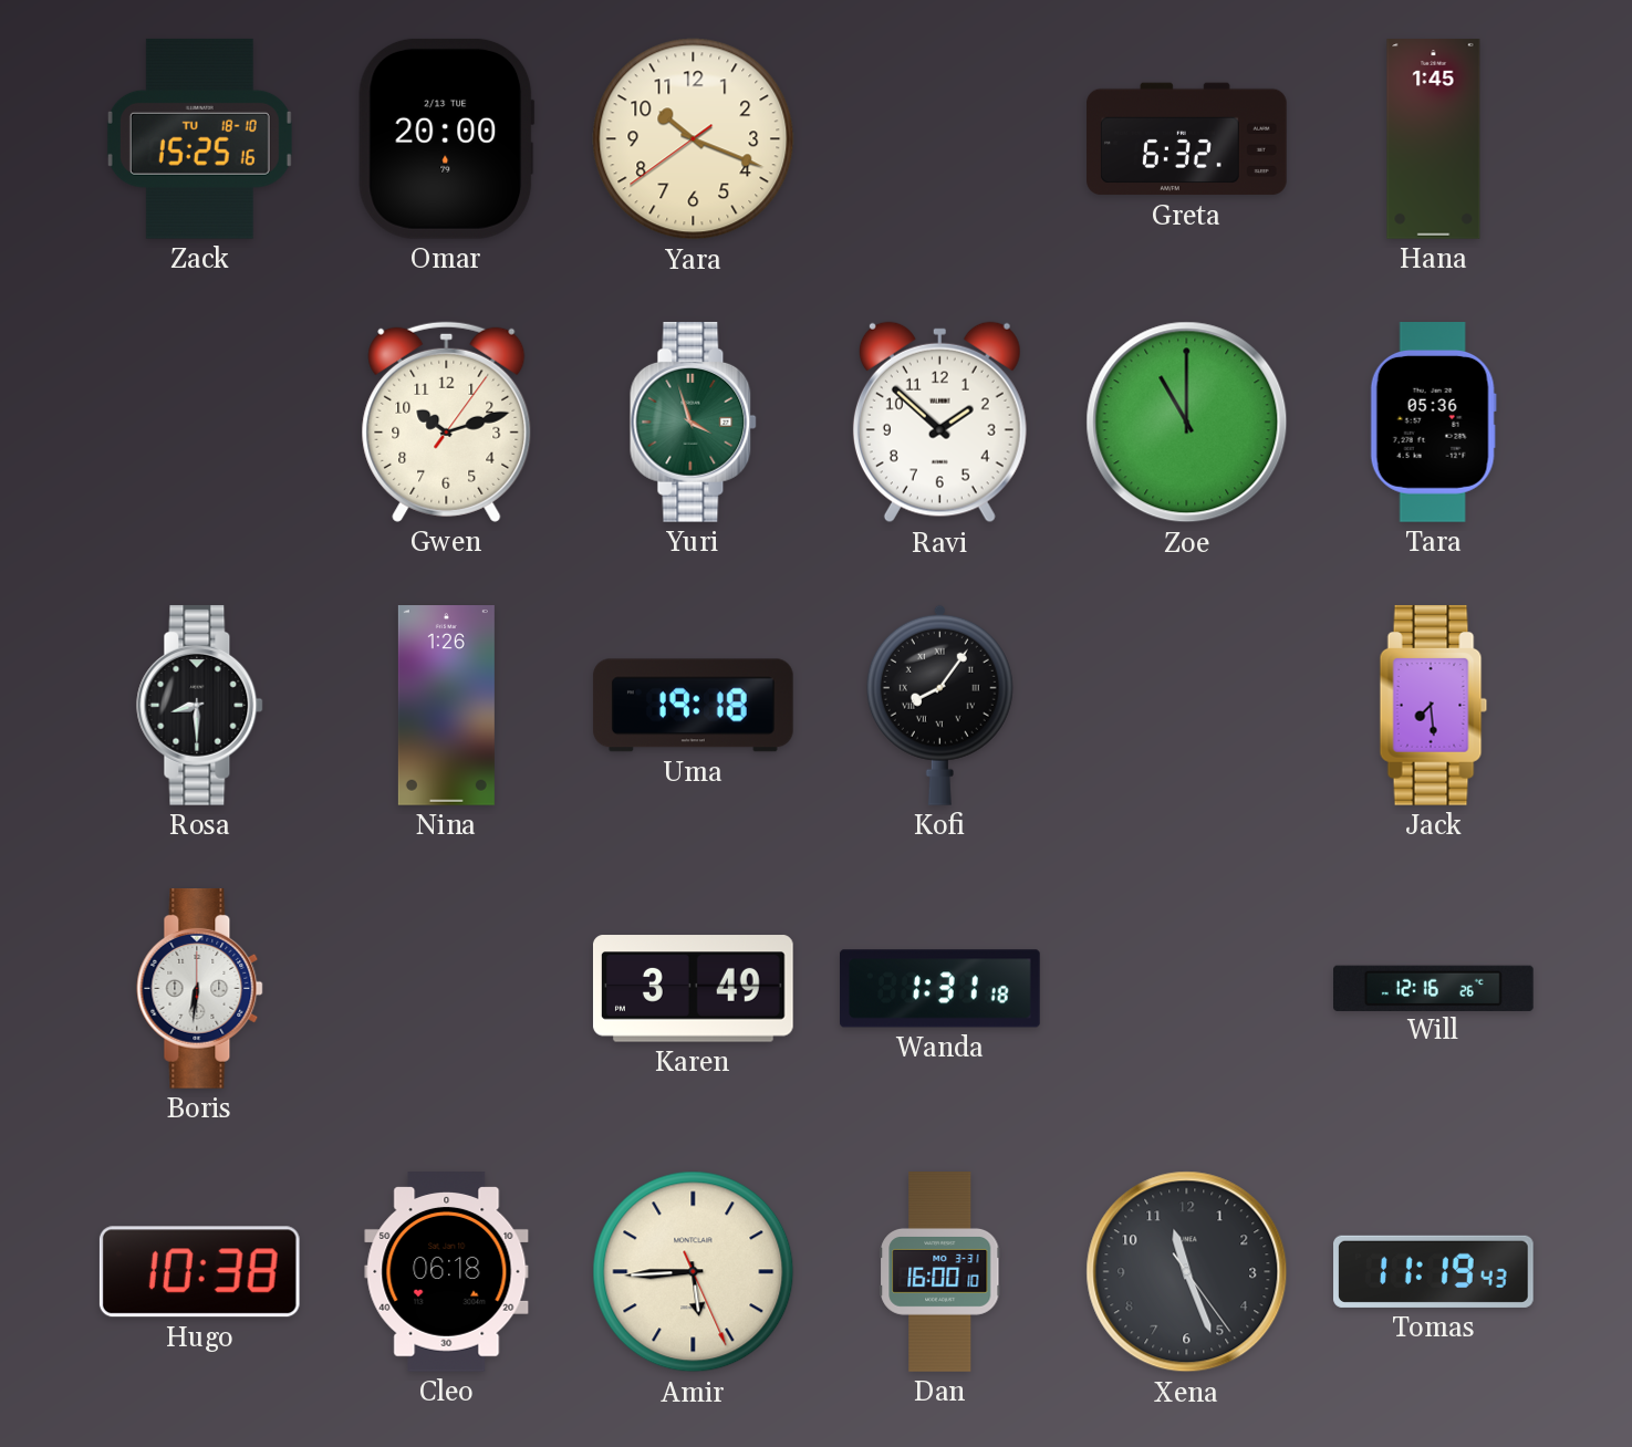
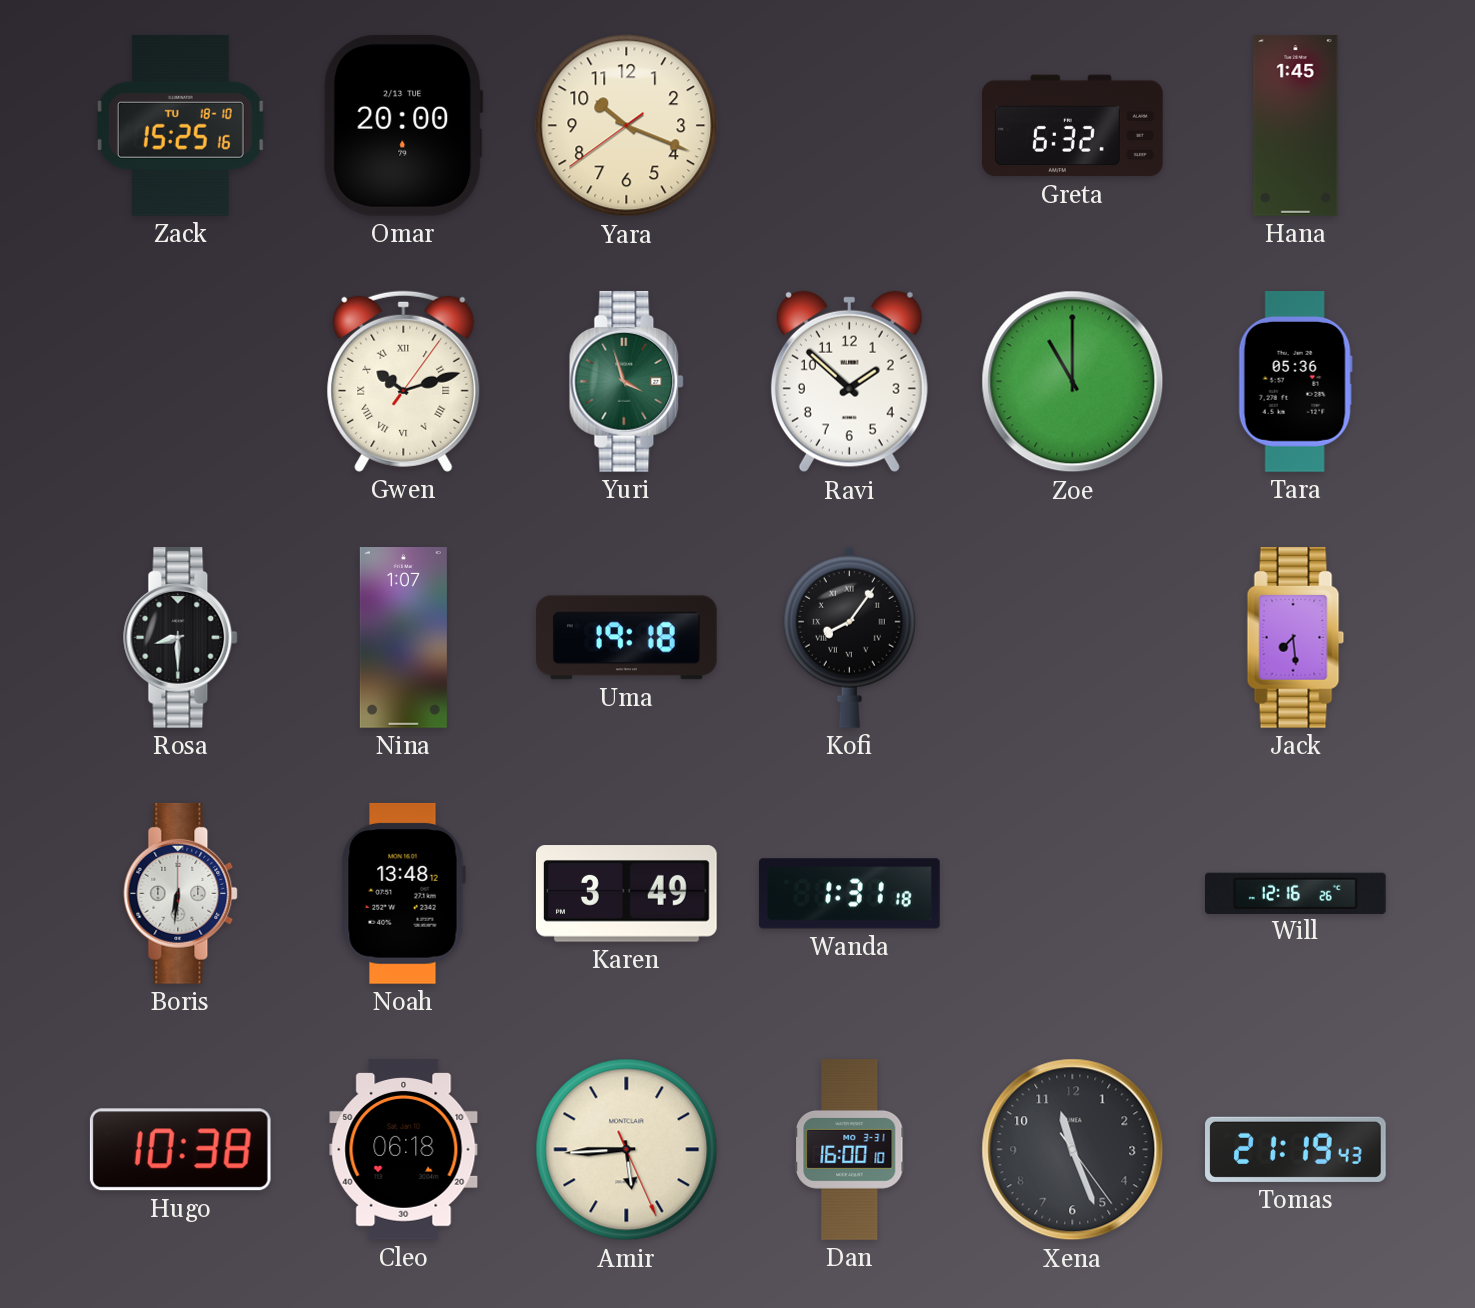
Gwen numerals: Arabic -> Roman (404, 381)
Nina: 1:26 -> 1:07 (403, 638)
Noah: none -> 13:48 (403, 893)
Tomas: 11:19 -> 21:19 (1296, 1149)
